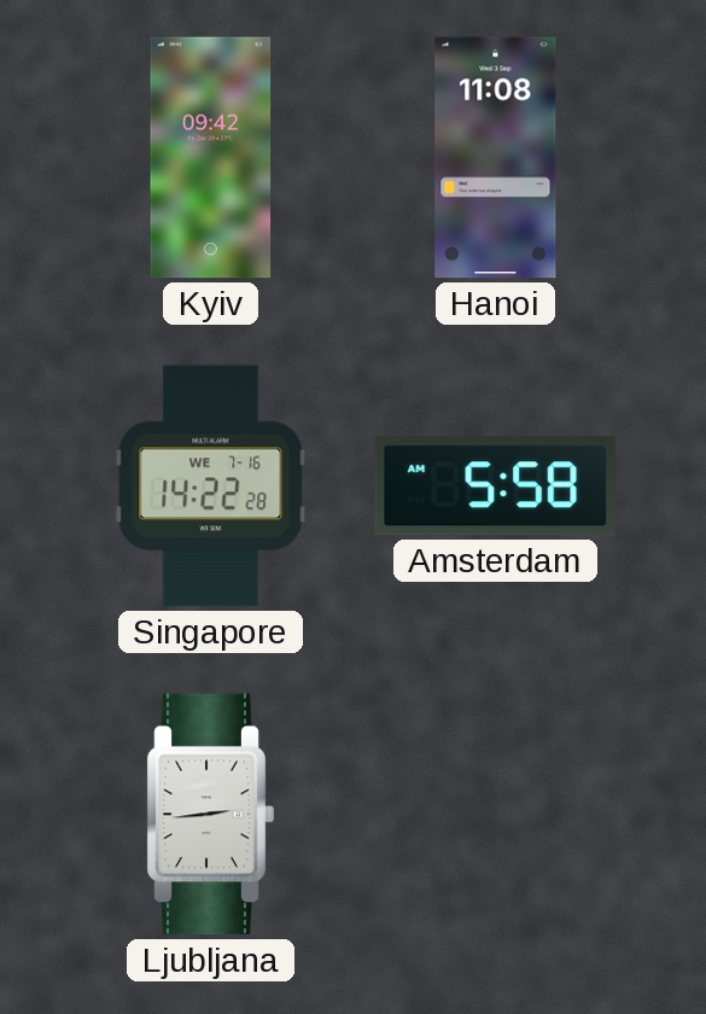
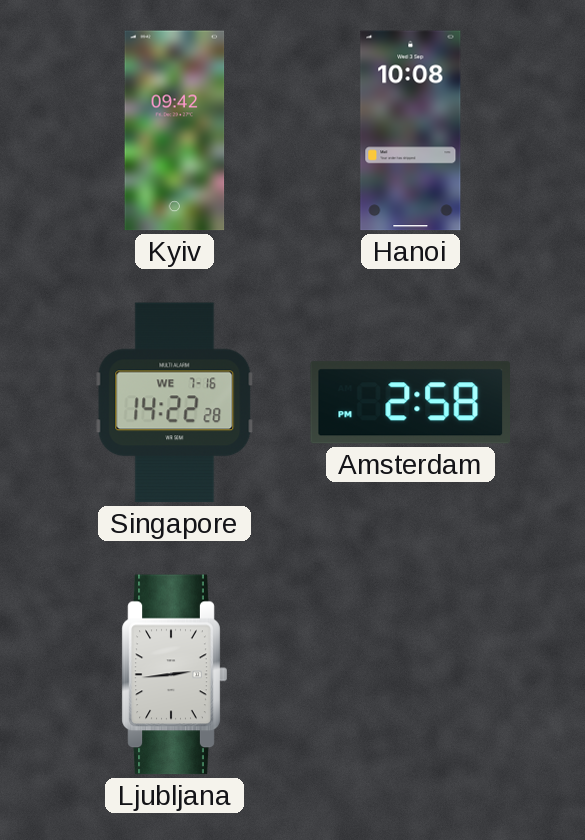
Hanoi: 11:08 -> 10:08 (411, 131)
Amsterdam: 5:58 -> 2:58 (410, 403)
